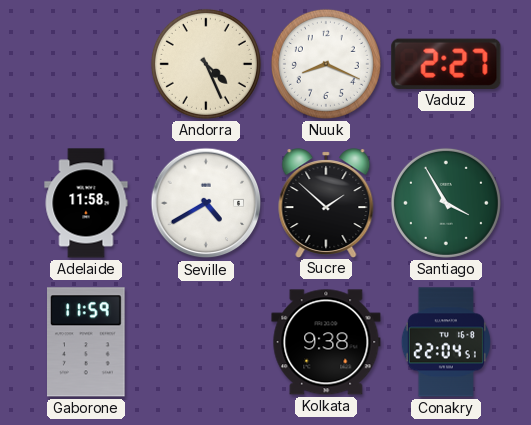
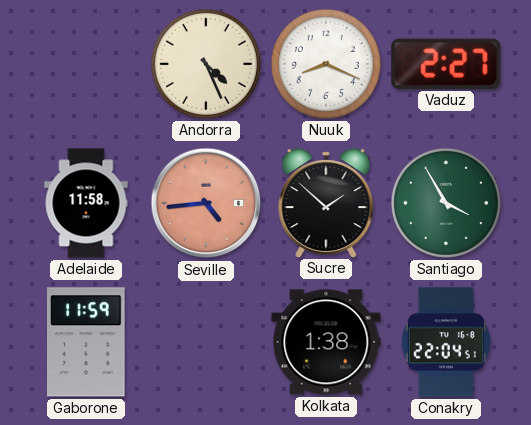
Seville: 4:40 -> 4:44 (206, 203)
Seville dial: white -> salmon (206, 203)
Kolkata: 9:38 -> 1:38 (326, 342)
